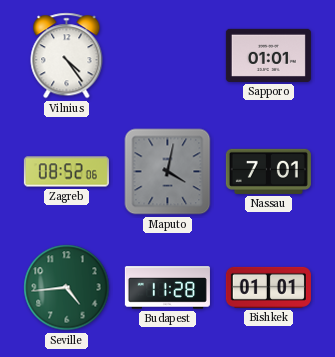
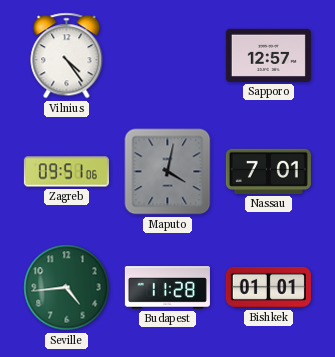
Sapporo: 01:01 -> 12:57 (268, 55)
Zagreb: 08:52 -> 09:51 (66, 172)
